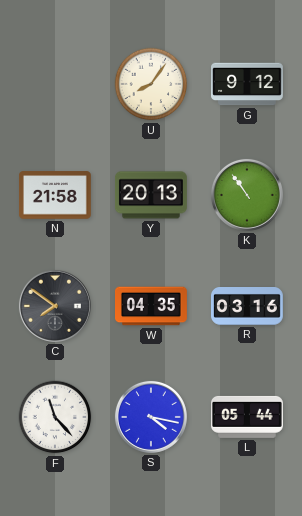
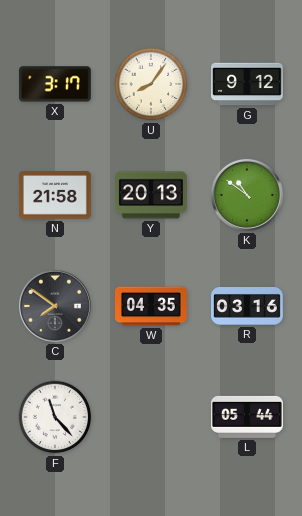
X: none -> 3:17 (55, 84)
K: 10:54 -> 10:51 (247, 195)
S: 4:17 -> none (151, 417)
